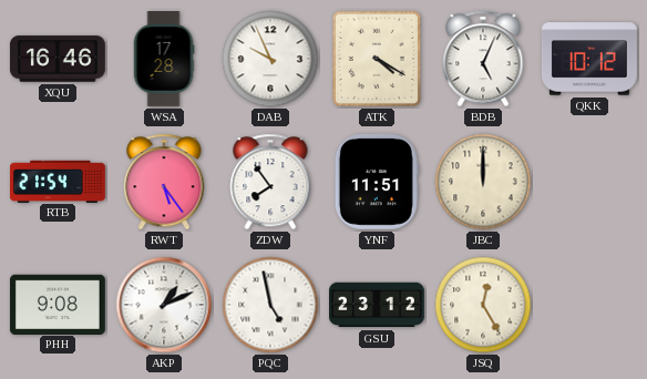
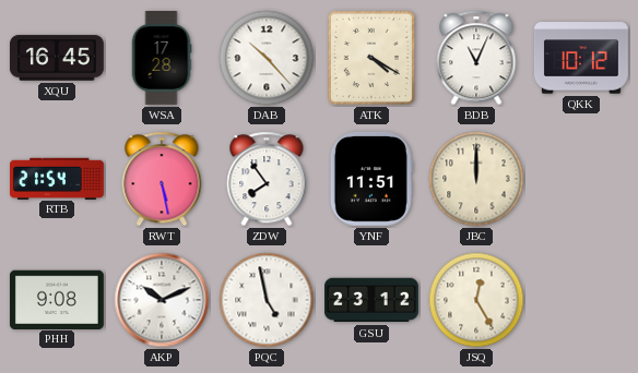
XQU: 16:46 -> 16:45 (57, 58)
DAB: 9:56 -> 10:23 (267, 58)
BDB: 5:04 -> 11:04 (476, 58)
RWT: 5:24 -> 5:28 (162, 179)
AKP: 1:11 -> 10:11 (162, 300)
